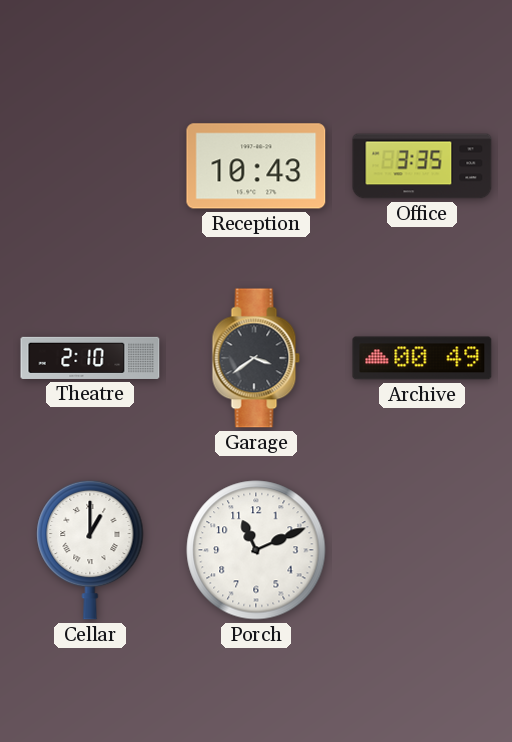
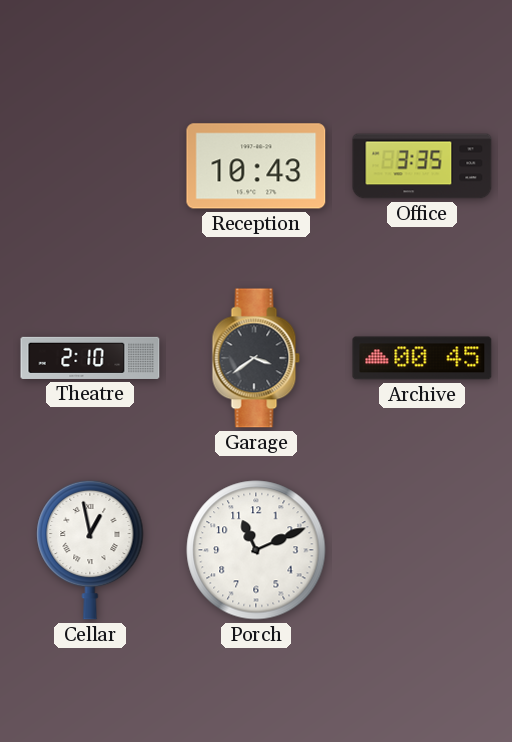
Archive: 00:49 -> 00:45 (422, 358)
Cellar: 1:00 -> 12:58 (90, 550)
